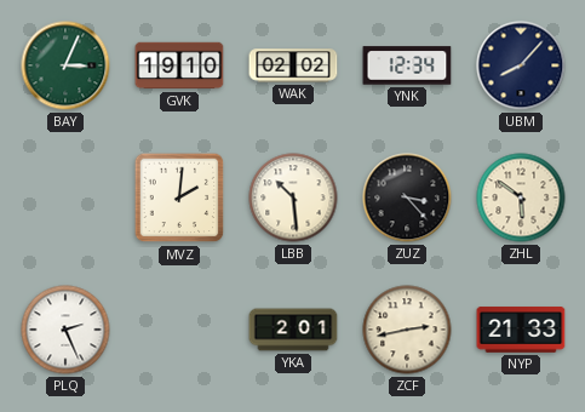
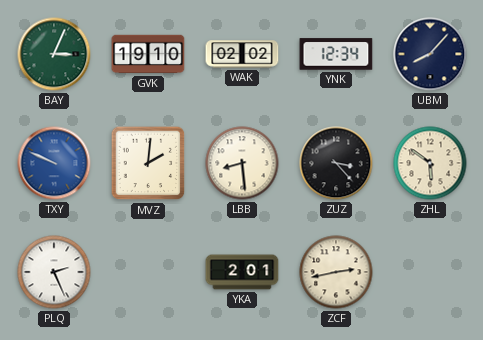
TXY: none -> 9:49 (54, 163)
LBB: 10:29 -> 8:29 (242, 163)
NYP: 21:33 -> none (521, 330)
